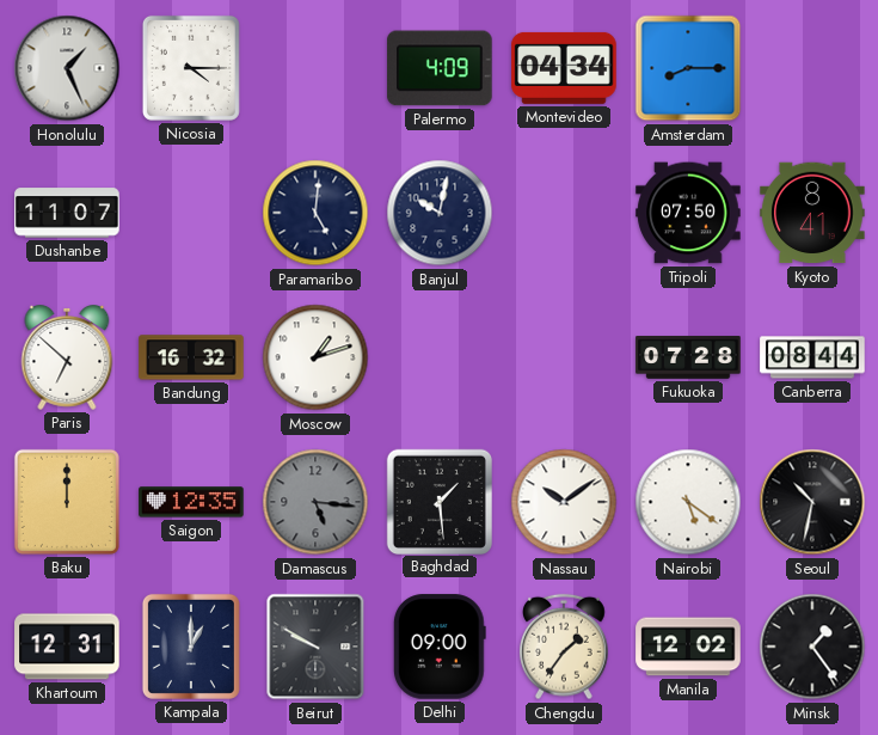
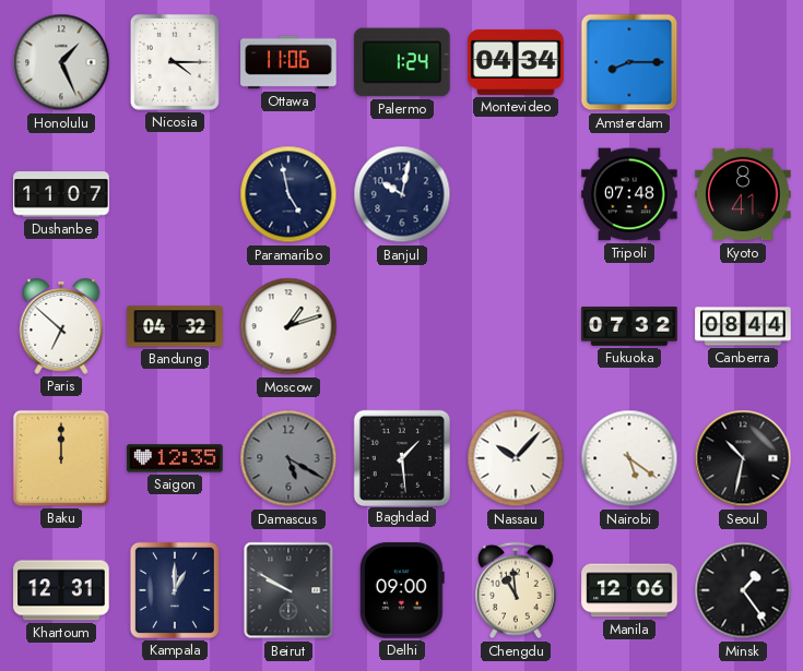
Ottawa: none -> 11:06 (288, 62)
Palermo: 4:09 -> 1:24 (402, 62)
Paramaribo: 5:01 -> 4:58 (288, 194)
Tripoli: 07:50 -> 07:48 (629, 194)
Bandung: 16:32 -> 04:32 (175, 326)
Fukuoka: 07:28 -> 07:32 (629, 326)
Damascus: 5:16 -> 5:20 (288, 458)
Nassau: 10:09 -> 10:07 (516, 458)
Chengdu: 1:36 -> 10:59 (517, 590)
Manila: 12:02 -> 12:06 (629, 590)
